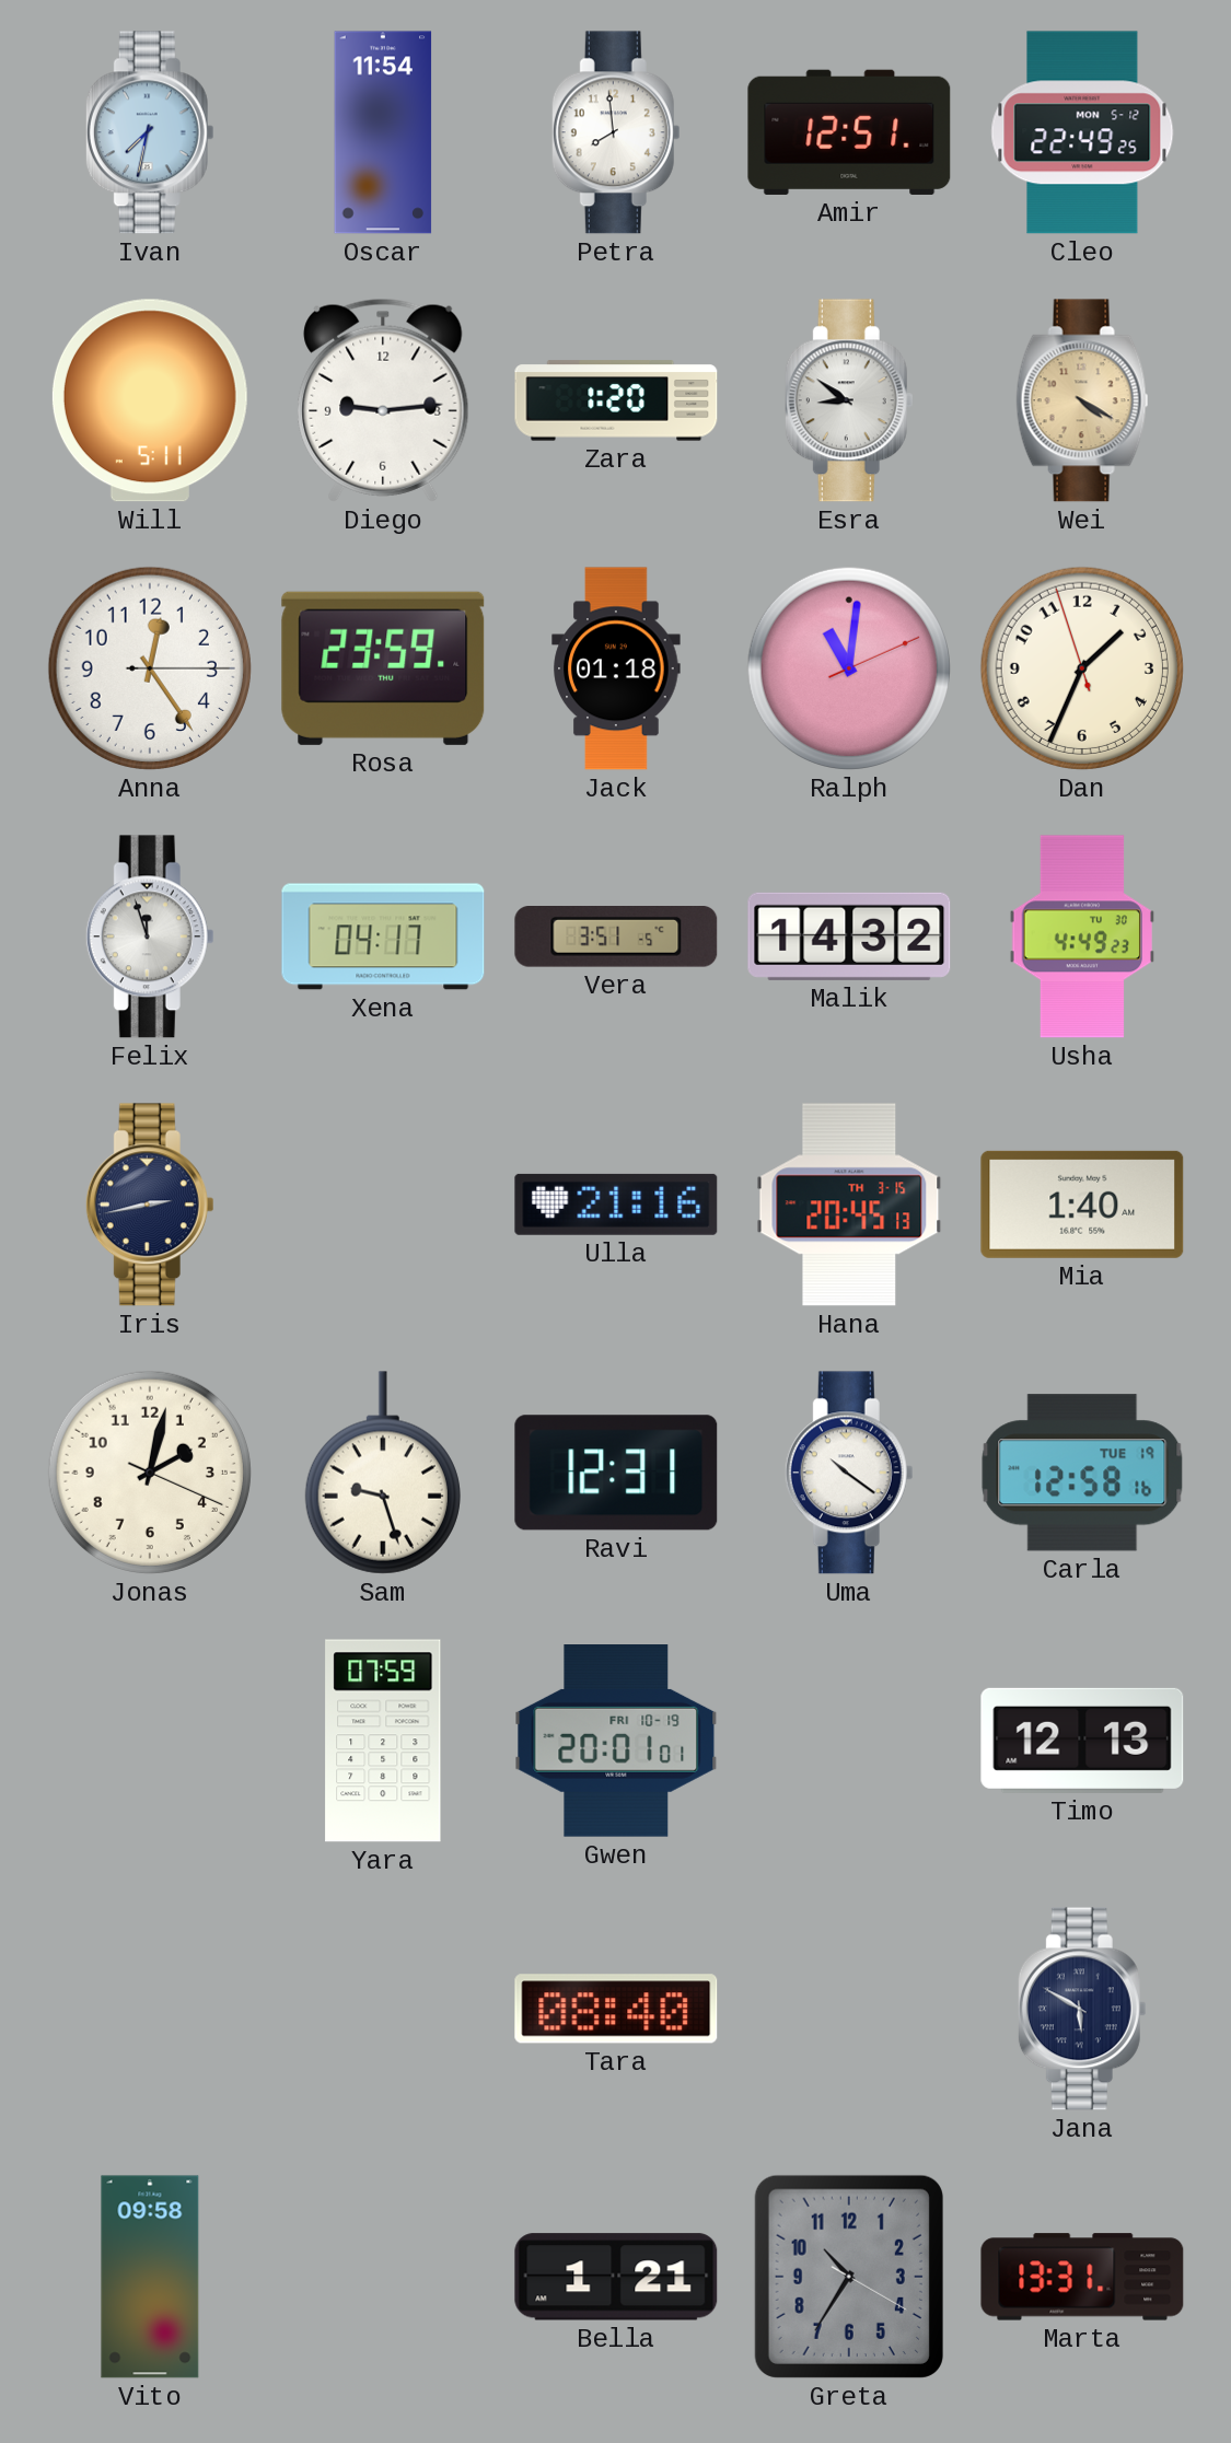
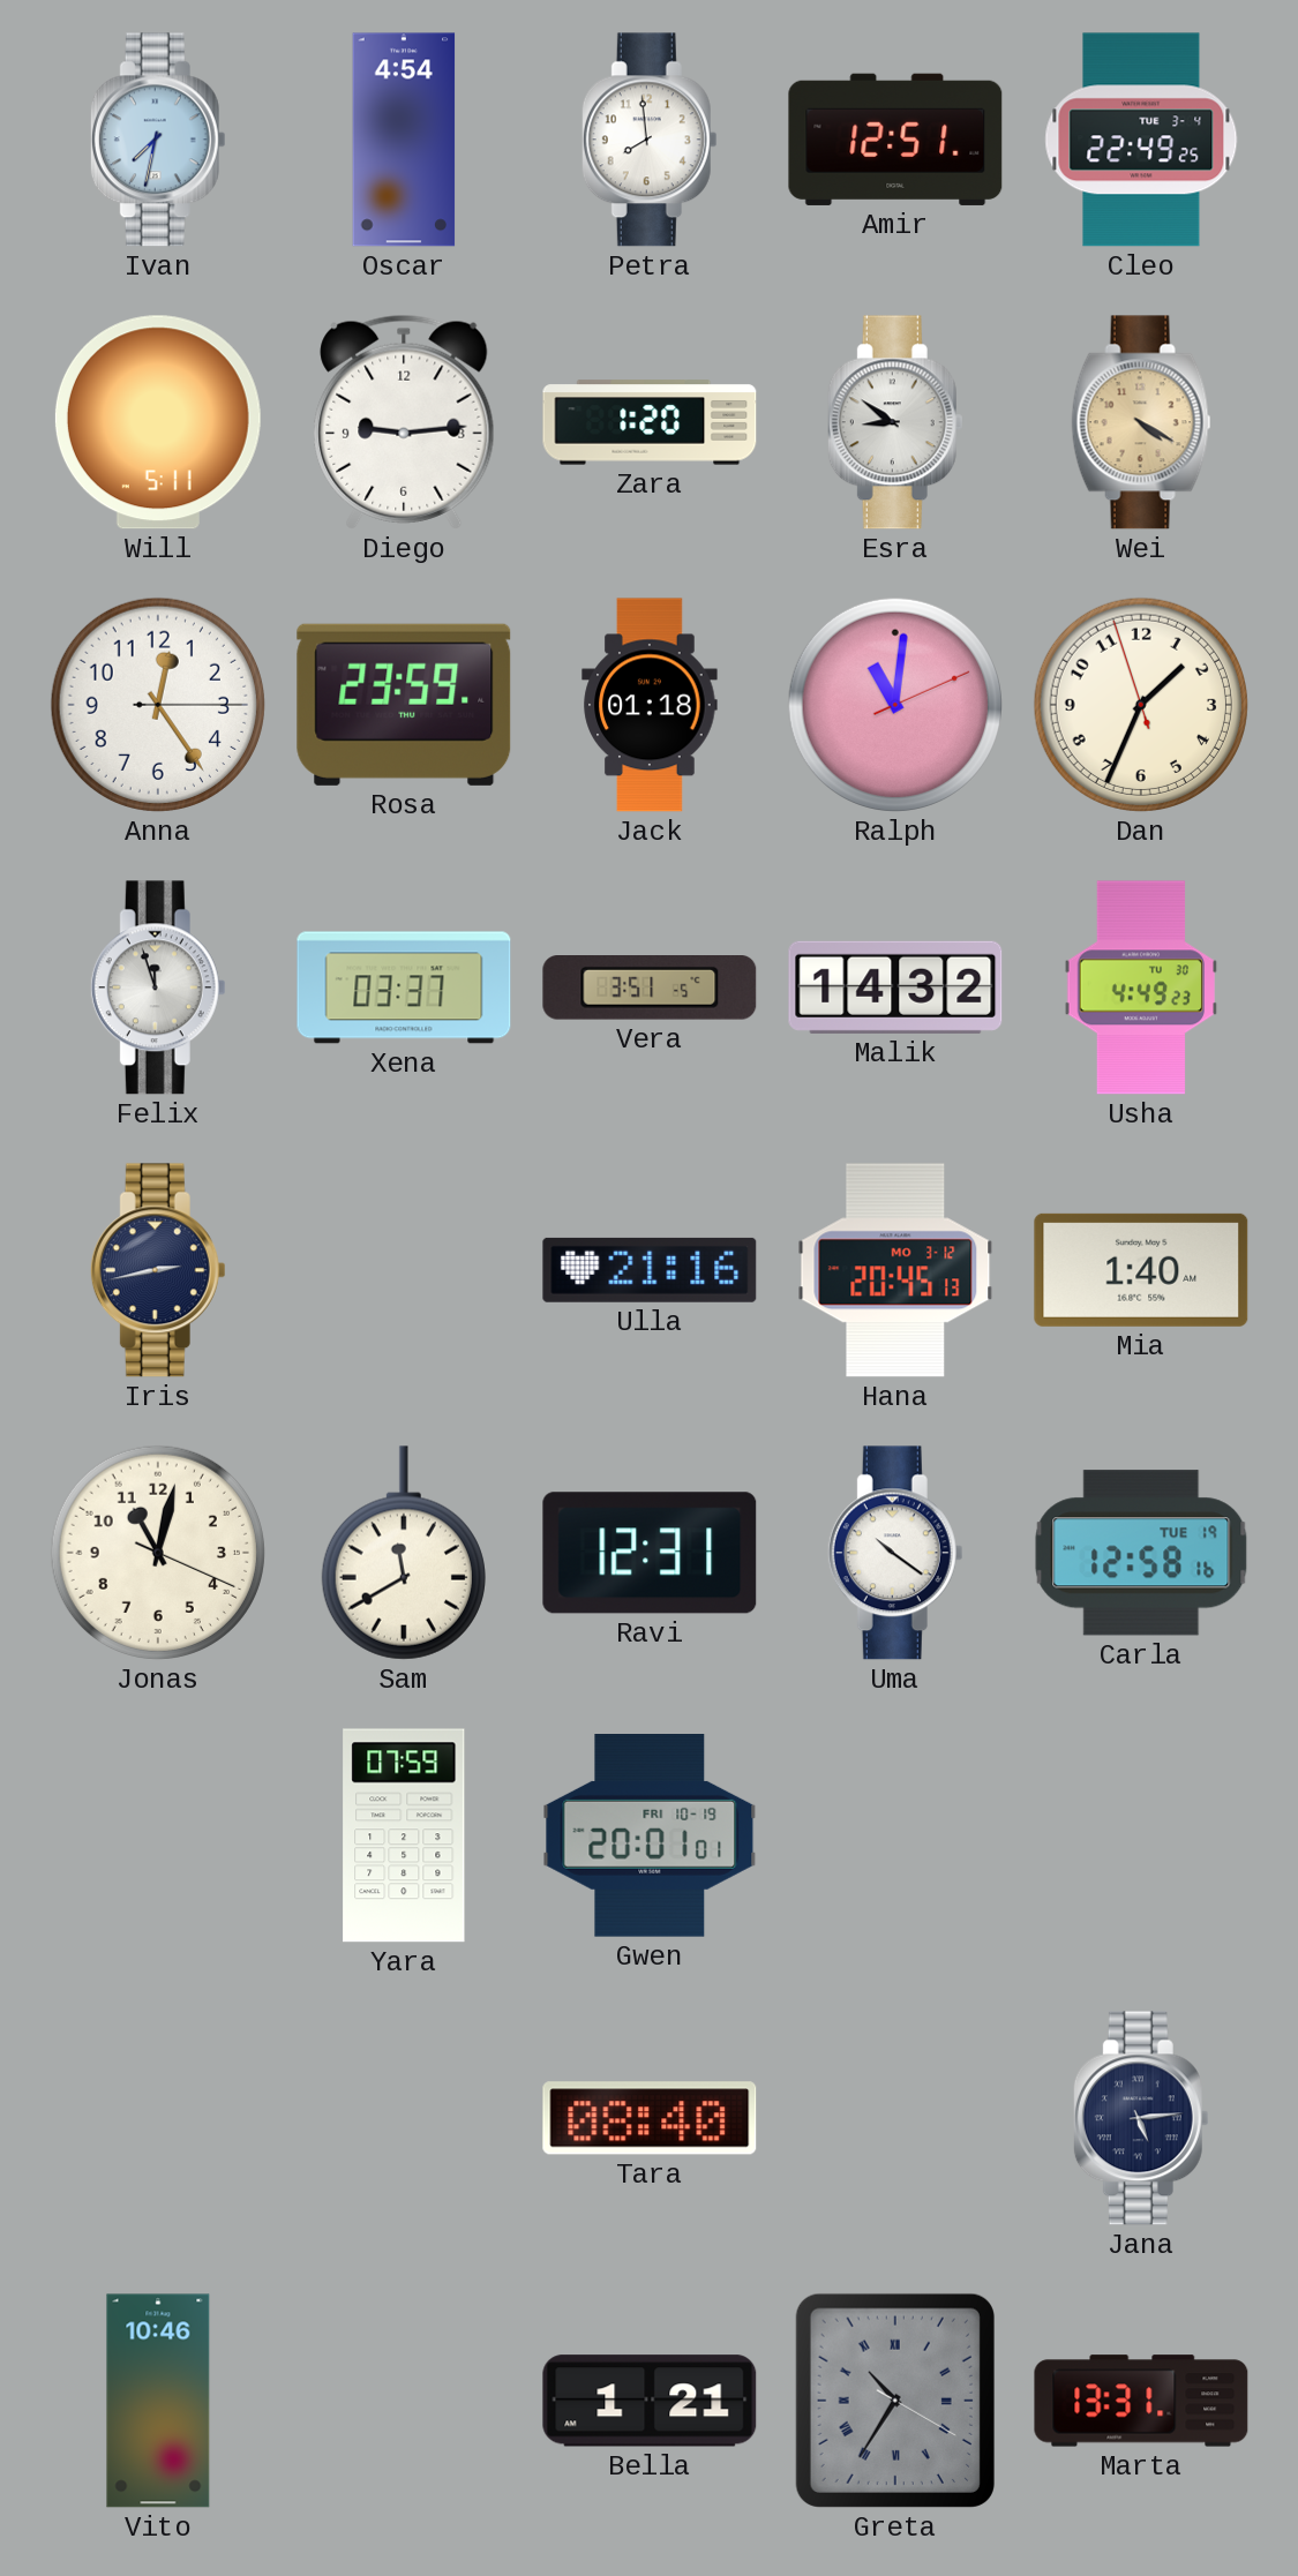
Oscar: 11:54 -> 4:54 (404, 140)
Cleo date: MON 5-12 -> TUE 3-4 (1141, 140)
Xena: 04:17 -> 03:37 (404, 987)
Hana date: TH 3-15 -> MO 3-12 (895, 1270)
Jonas: 2:02 -> 11:02 (158, 1553)
Sam: 9:27 -> 11:40 (404, 1553)
Timo: 12:13 -> none (1082, 1741)
Jana: 5:50 -> 5:14 (1141, 2118)
Vito: 09:58 -> 10:46 (158, 2401)
Greta numerals: Arabic -> Roman (895, 2401)
